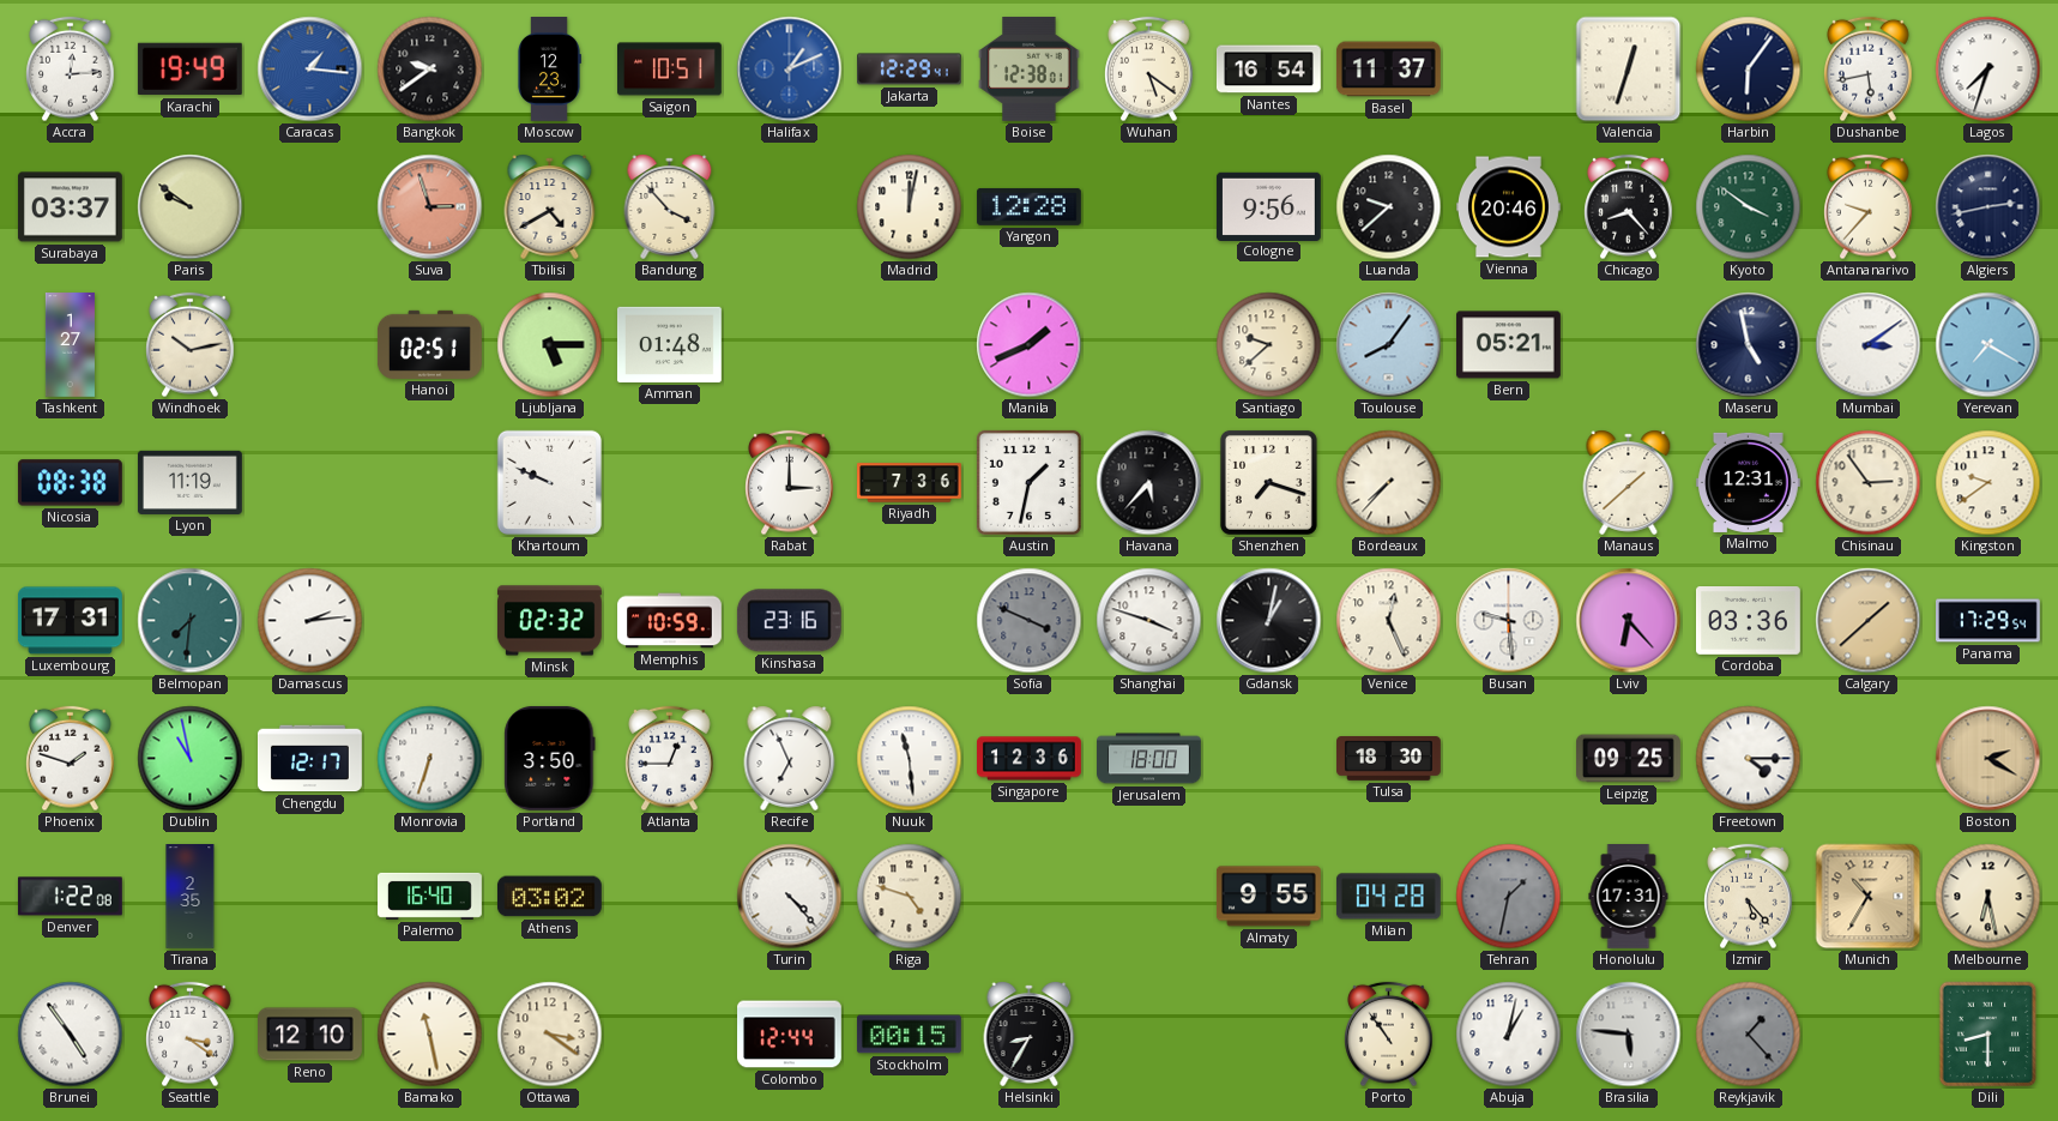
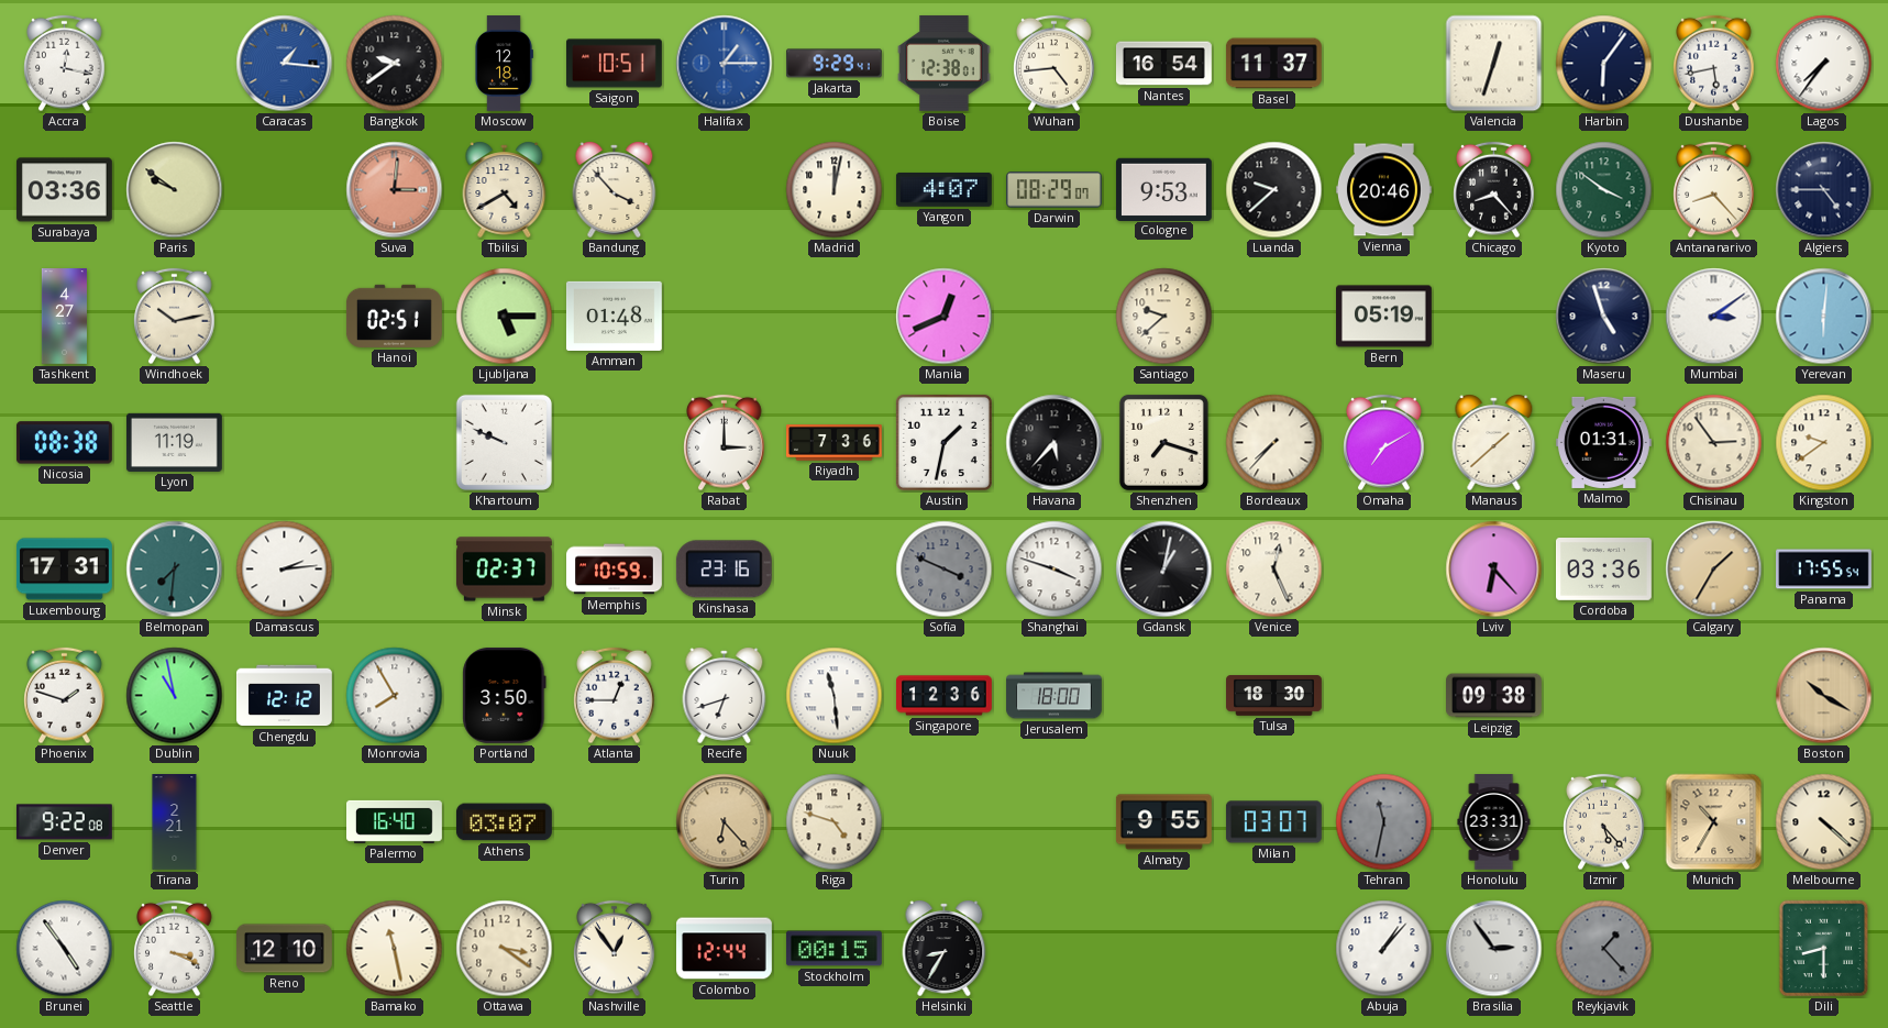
Accra: 12:14 -> 12:17 (65, 64)
Karachi: 19:49 -> none (189, 70)
Moscow: 12:23 -> 12:18 (505, 64)
Halifax: 1:11 -> 1:15 (725, 64)
Jakarta: 12:29 -> 9:29 (835, 64)
Wuhan: 5:21 -> 4:44 (1055, 64)
Lagos: 7:33 -> 7:36 (1824, 64)
Surabaya: 03:37 -> 03:36 (64, 190)
Suva: 2:57 -> 3:01 (395, 190)
Yangon: 12:28 -> 4:07 (943, 190)
Darwin: none -> 08:29 (1055, 190)
Cologne: 9:56 -> 9:53 (1163, 189)
Antananarivo: 9:37 -> 8:23 (1714, 190)
Algiers: 2:43 -> 4:45 (1824, 190)
Tashkent: 1:27 -> 4:27 (64, 317)
Manila: 1:41 -> 12:41 (945, 317)
Toulouse: 8:06 -> none (1389, 345)
Bern: 05:21 -> 05:19 (1384, 317)
Maseru: 4:58 -> 4:57 (1604, 317)
Yerevan: 7:20 -> 6:01 (1824, 317)
Omaha: none -> 7:10 (1384, 443)
Malmo: 12:31 -> 01:31 (1603, 442)
Minsk: 02:32 -> 02:37 (504, 570)
Busan: 9:29 -> none (1509, 621)
Calgary: 1:38 -> 1:35 (1714, 570)
Panama: 17:29 -> 17:55 (1824, 570)
Chengdu: 12:17 -> 12:12 (285, 696)
Monrovia: 6:33 -> 7:55 (395, 696)
Recife: 6:56 -> 6:42 (725, 695)
Leipzig: 09:25 -> 09:38 (1494, 696)
Freetown: 4:15 -> none (1749, 759)
Boston: 2:20 -> 10:20 (1824, 696)
Denver: 1:22 -> 9:22 (64, 822)
Tirana: 2:35 -> 2:21 (175, 822)
Athens: 03:02 -> 03:07 (504, 822)
Turin: 4:23 -> 6:23 (725, 822)
Turin dial: white -> champagne (725, 822)
Milan: 04:28 -> 03:07 (1273, 822)
Tehran: 1:32 -> 11:32 (1384, 822)
Honolulu: 17:31 -> 23:31 (1494, 822)
Melbourne: 6:28 -> 4:22 (1824, 822)
Seattle: 3:21 -> 3:19 (175, 949)
Nashville: none -> 12:54 (615, 949)
Porto: 10:54 -> none (1389, 1035)
Abuja: 1:02 -> 1:07 (1384, 949)
Brasilia: 5:46 -> 2:54 (1494, 949)
